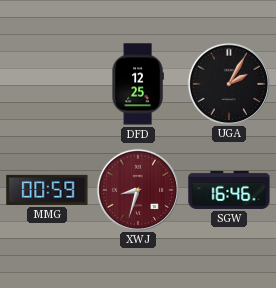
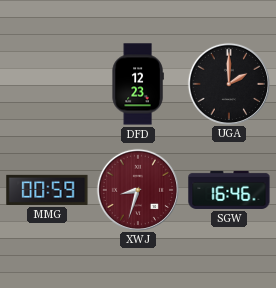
DFD: 12:25 -> 12:23 (138, 84)
UGA: 2:05 -> 2:00 (228, 83)
